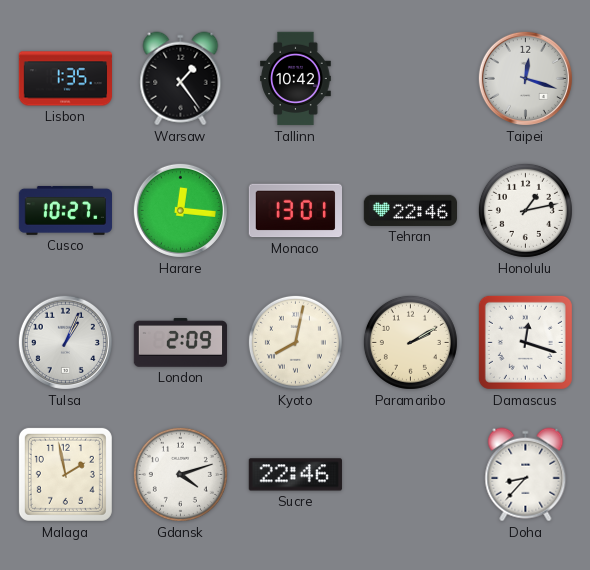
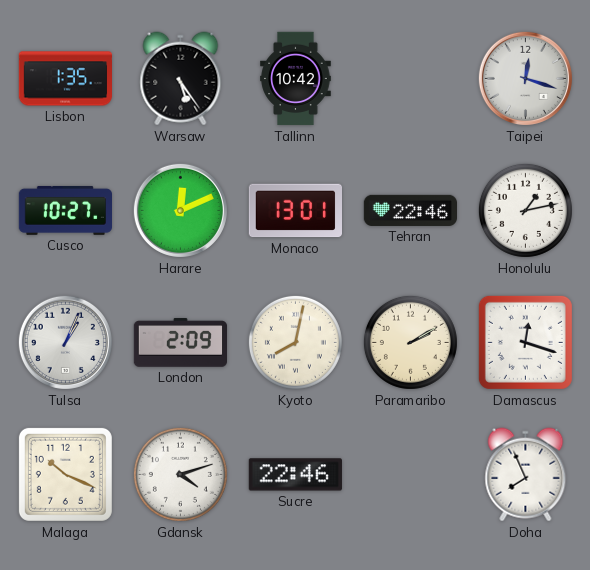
Warsaw: 1:24 -> 5:24 (181, 79)
Harare: 12:16 -> 12:11 (180, 210)
Malaga: 1:58 -> 10:19 (65, 474)
Doha: 8:37 -> 7:56 (526, 475)
